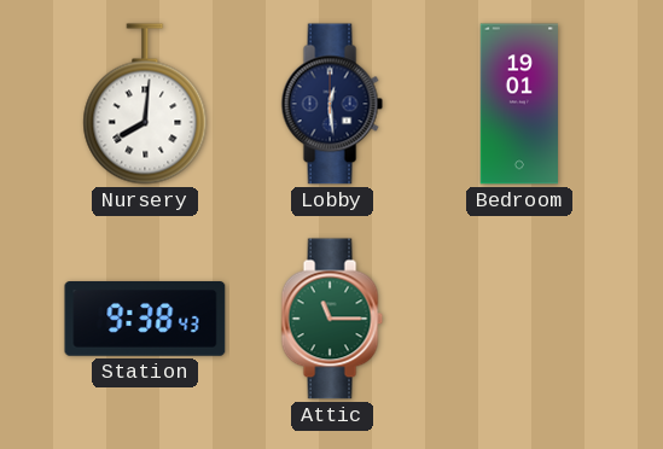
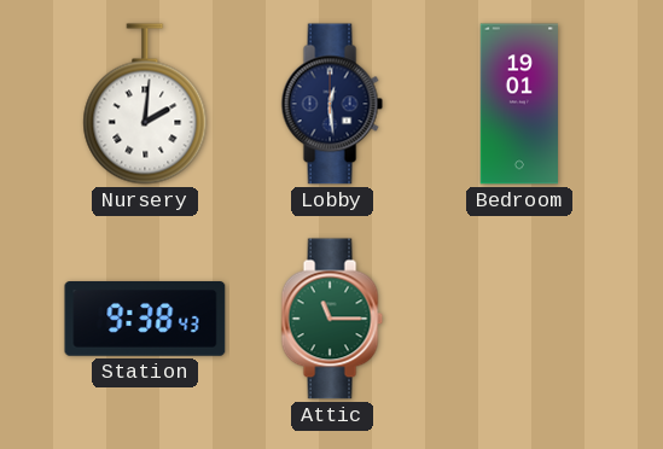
Nursery: 8:01 -> 2:01 (145, 104)
